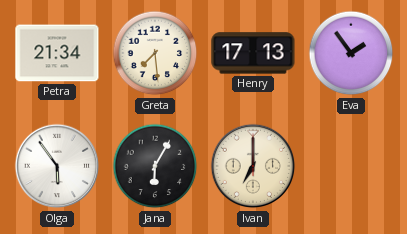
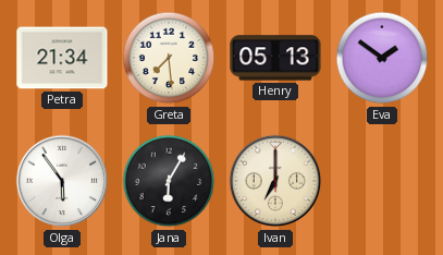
Henry: 17:13 -> 05:13 (275, 58)
Eva: 1:54 -> 1:51 (382, 58)
